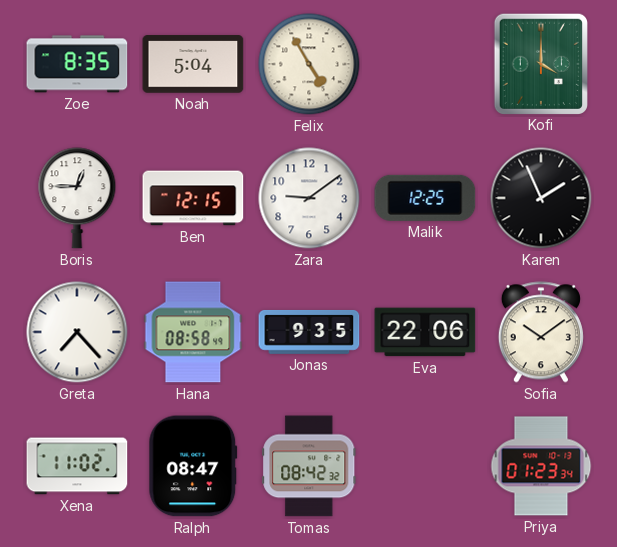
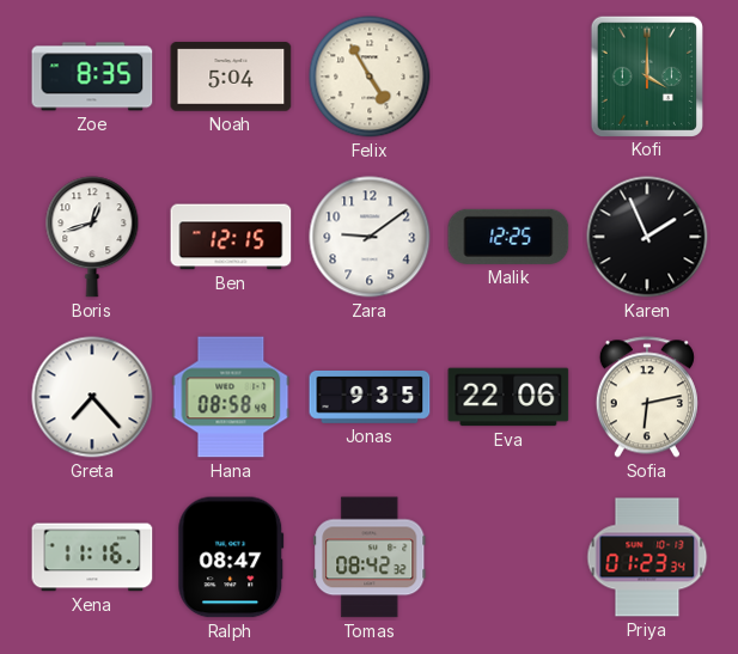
Boris: 12:45 -> 12:42 (92, 237)
Sofia: 10:09 -> 6:13 (647, 397)
Xena: 11:02 -> 11:16 (92, 557)
